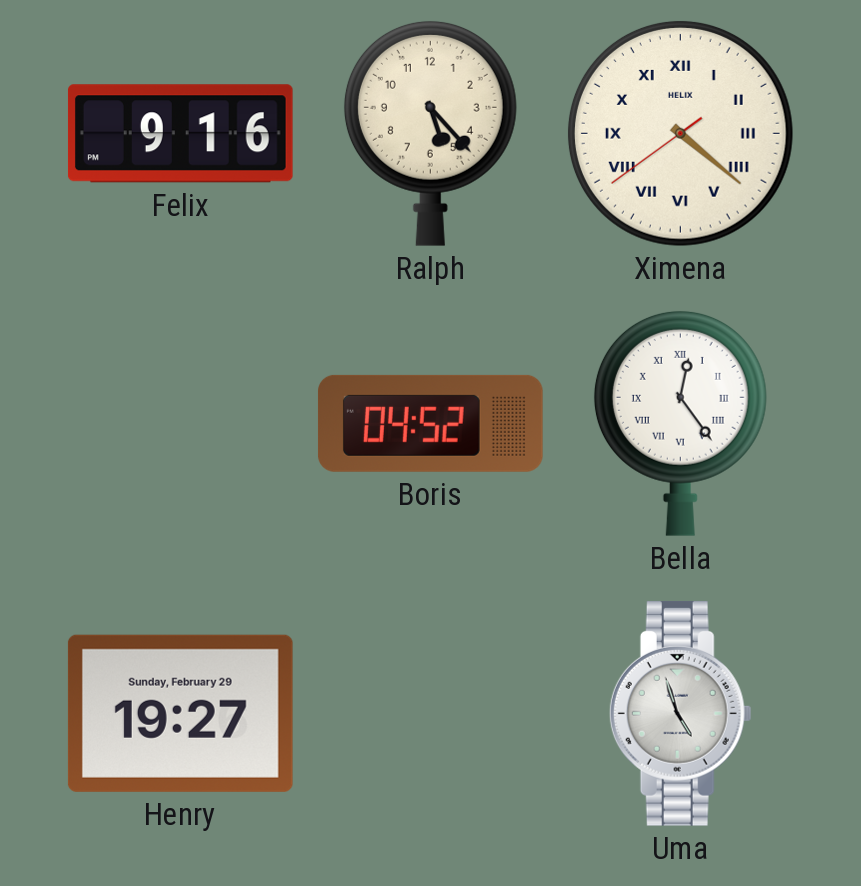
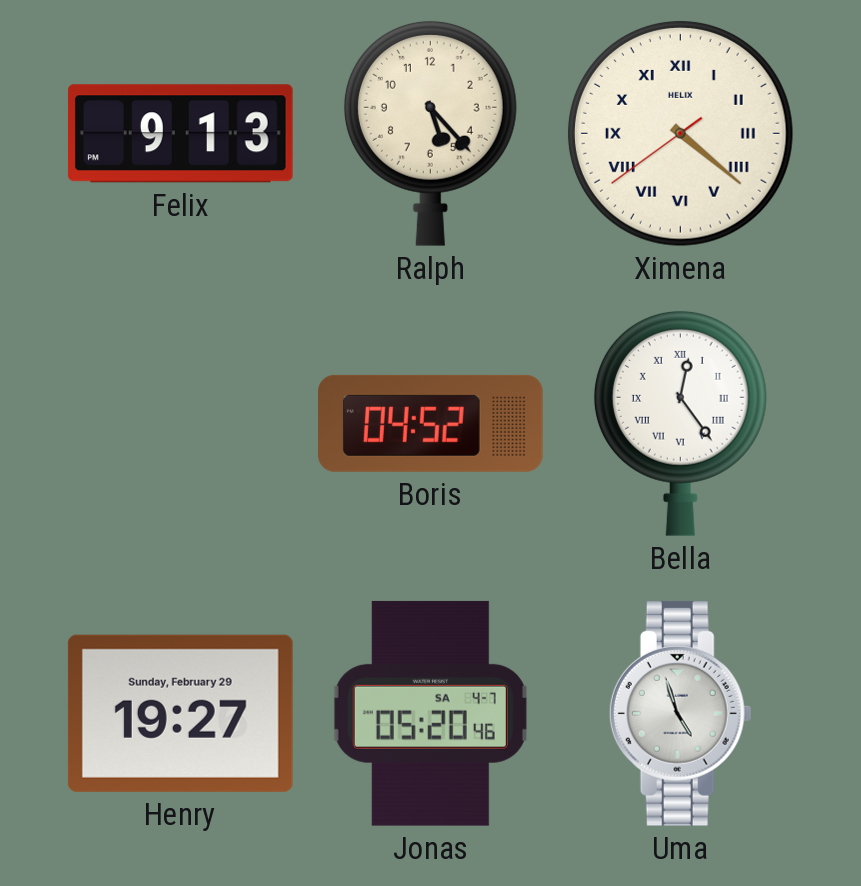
Felix: 9:16 -> 9:13 (180, 134)
Jonas: none -> 05:20 (430, 713)
